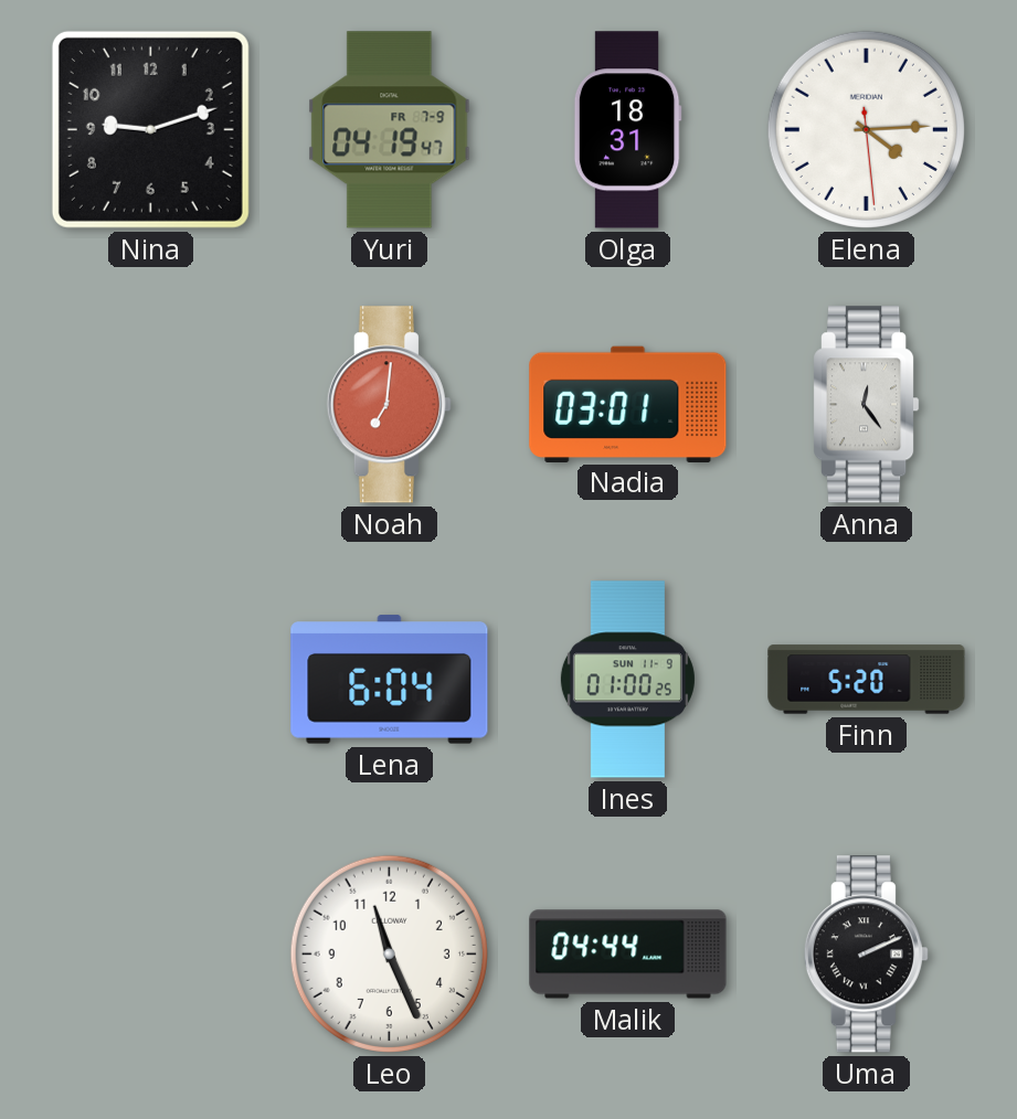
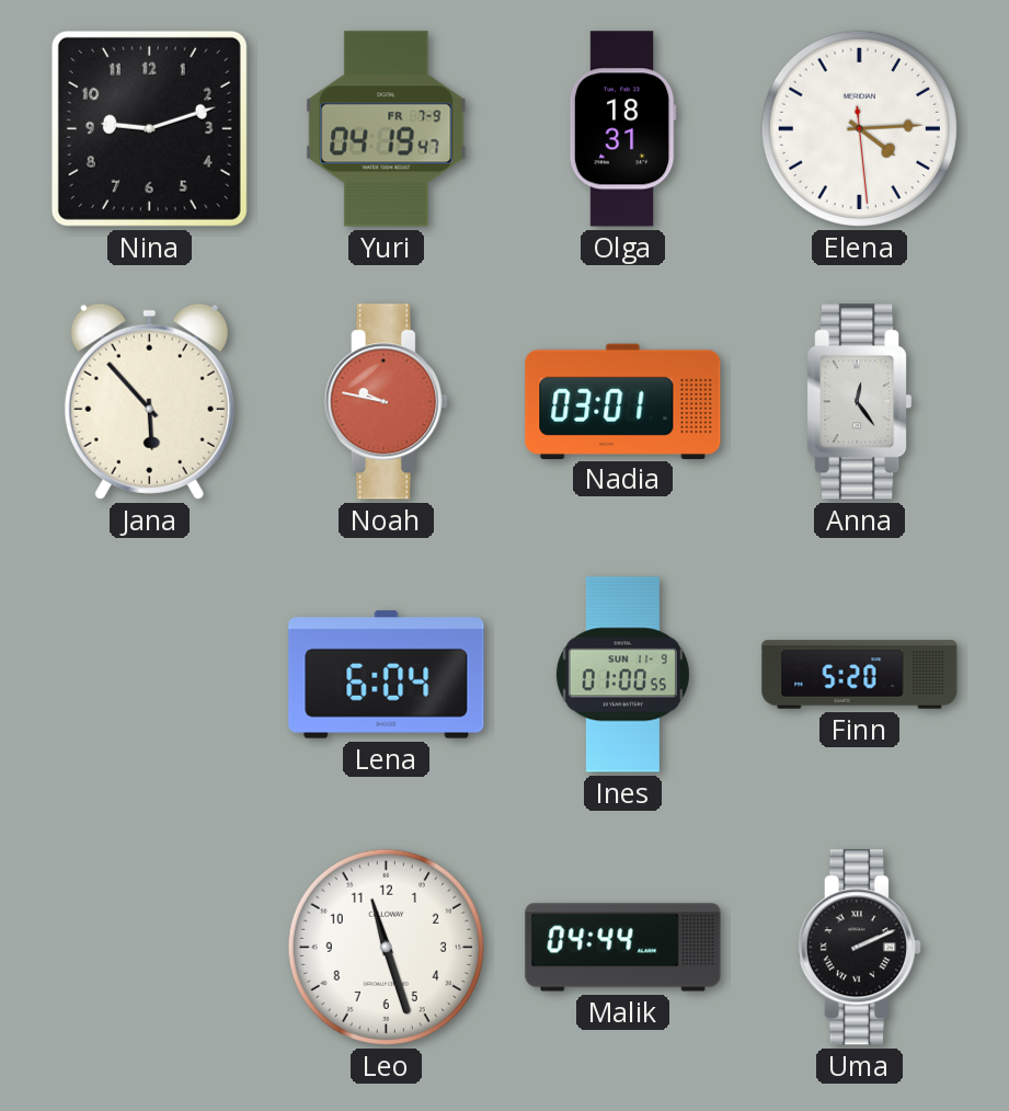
Jana: none -> 5:53 (149, 401)
Noah: 7:01 -> 9:47 (386, 402)
Ines: 01:00:25 -> 01:00:55 (622, 675)
Leo: 11:26 -> 11:27 (386, 947)
